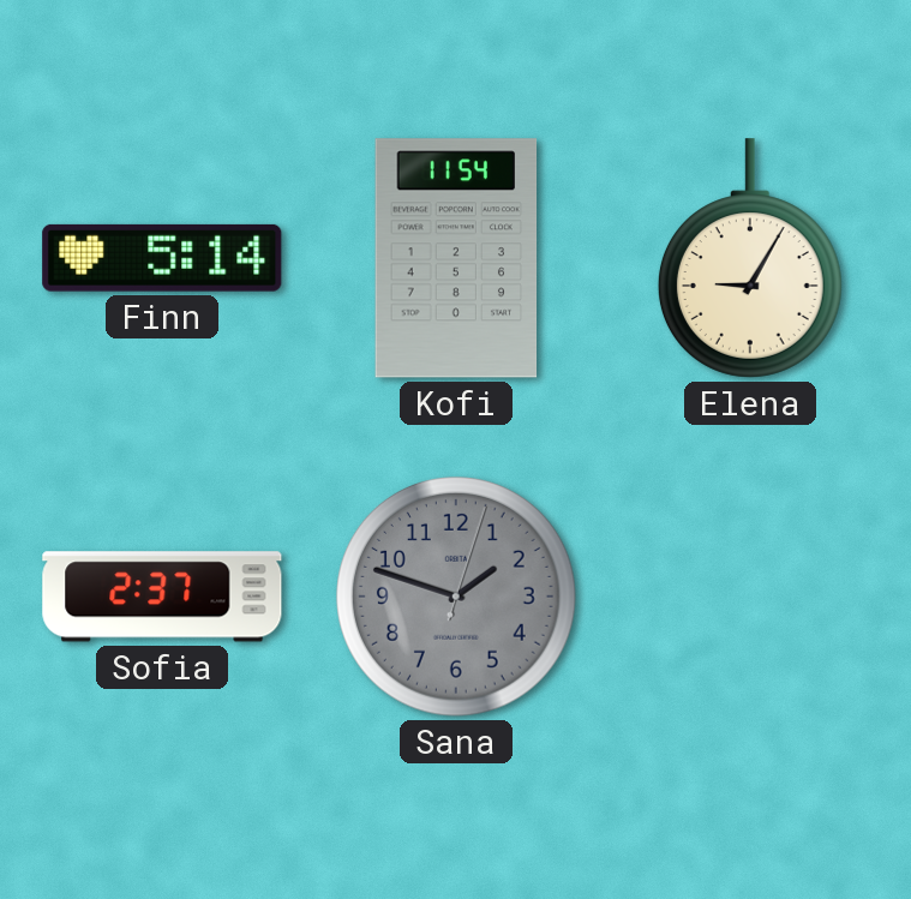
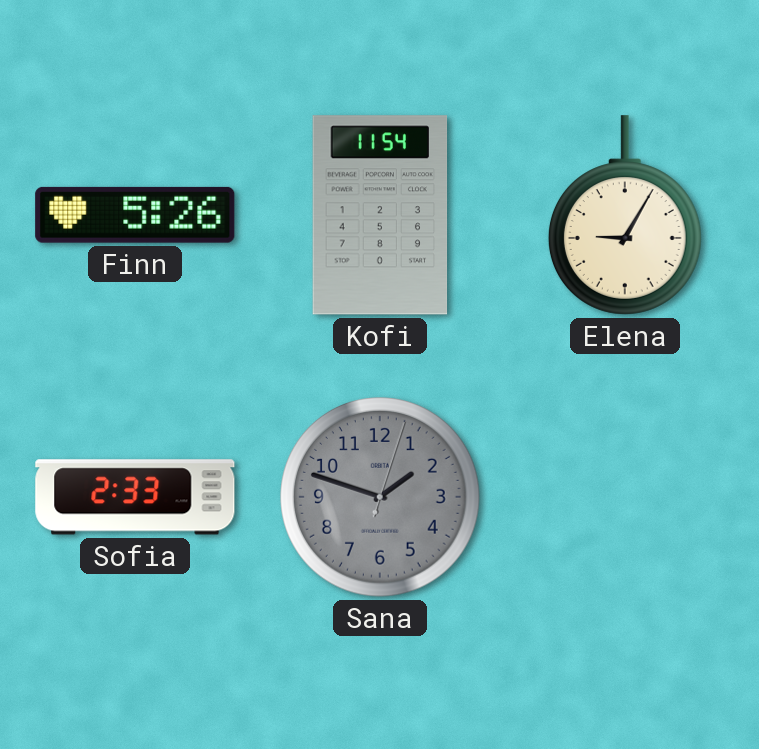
Finn: 5:14 -> 5:26 (135, 215)
Sofia: 2:37 -> 2:33 (135, 497)
